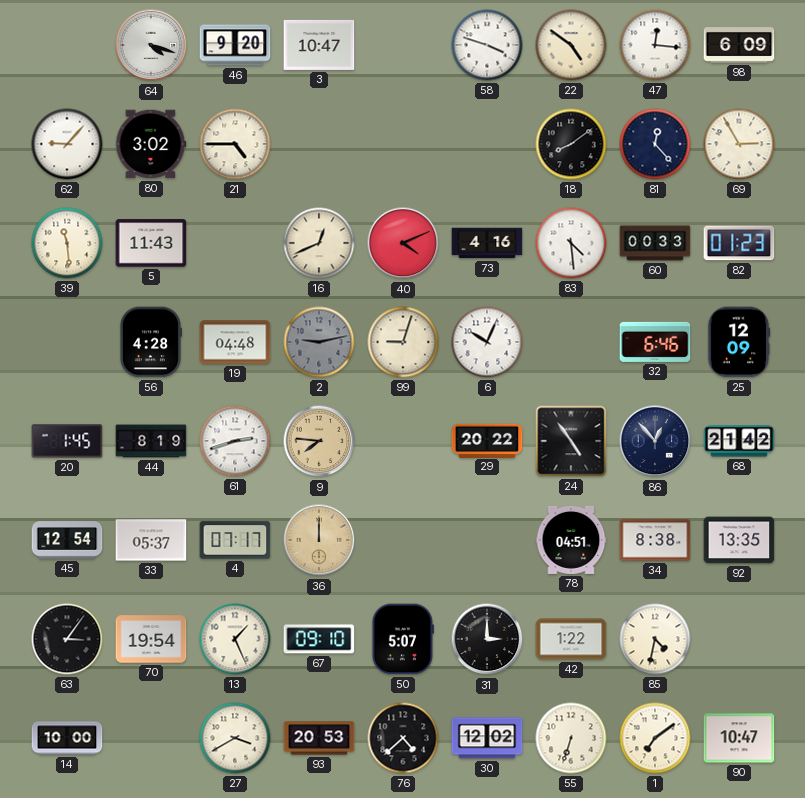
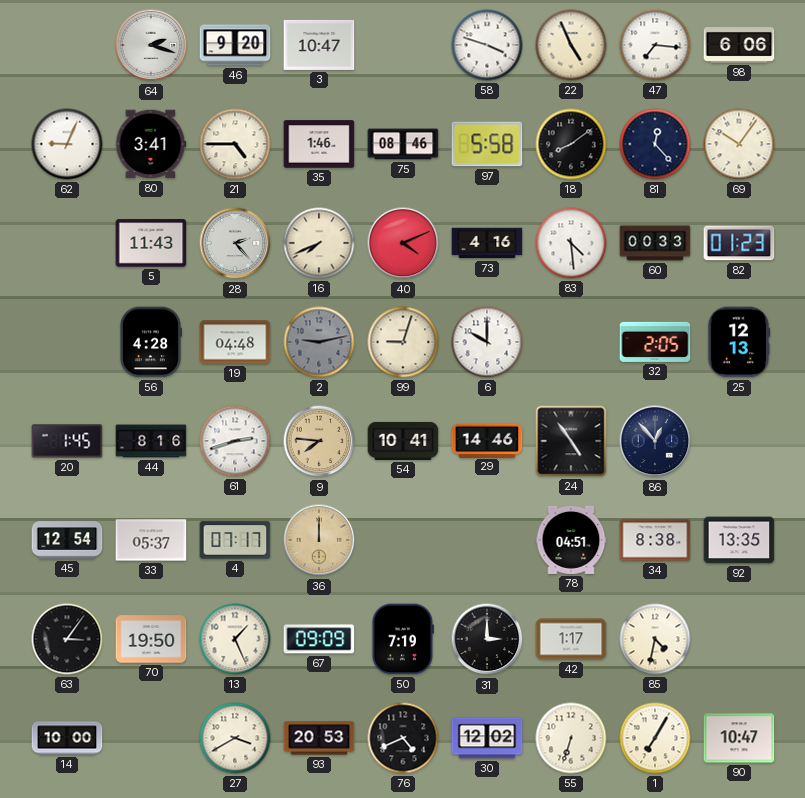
64: 4:18 -> 2:18 (151, 45)
22: 4:51 -> 4:56 (571, 45)
47: 12:16 -> 7:16 (655, 45)
98: 6:09 -> 6:06 (739, 46)
62: 9:07 -> 9:04 (67, 144)
80: 3:02 -> 3:41 (151, 144)
35: none -> 1:46 (319, 144)
75: none -> 08:46 (403, 144)
97: none -> 5:58 (487, 144)
69: 2:55 -> 10:06 (739, 144)
39: 11:29 -> none (67, 243)
28: none -> 2:23 (235, 243)
16: 12:41 -> 7:41 (319, 243)
6: 10:04 -> 10:00 (487, 342)
32: 6:46 -> 2:05 (655, 342)
25: 12:09 -> 12:13 (739, 342)
44: 8:19 -> 8:16 (151, 441)
54: none -> 10:41 (403, 441)
29: 20:22 -> 14:46 (487, 440)
68: 21:42 -> none (739, 441)
70: 19:54 -> 19:50 (151, 639)
67: 09:10 -> 09:09 (319, 639)
50: 5:07 -> 7:19 (403, 639)
42: 1:22 -> 1:17 (571, 639)
76: 4:38 -> 4:41 (403, 738)
1: 7:09 -> 7:05 (655, 738)
